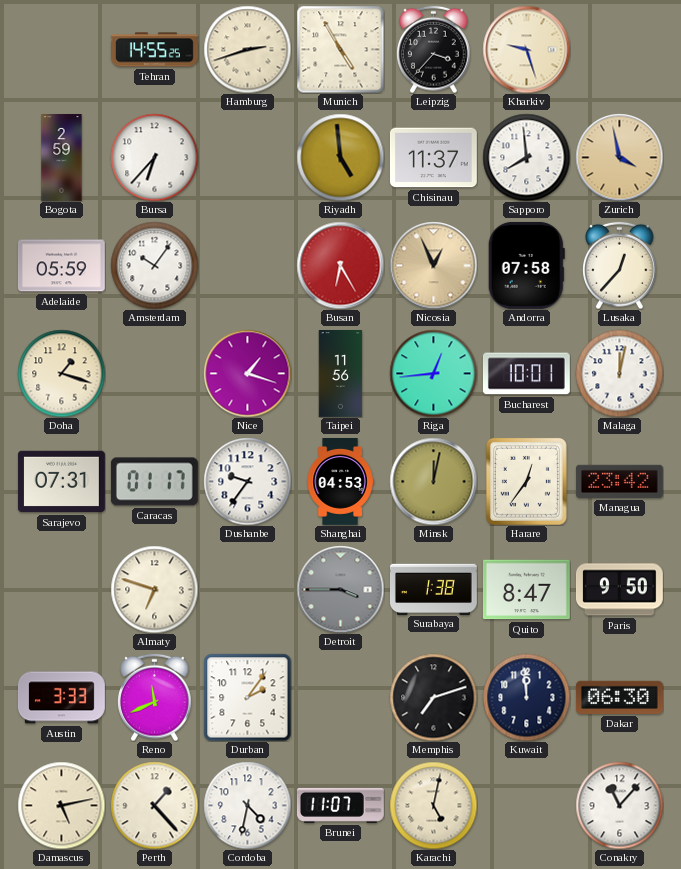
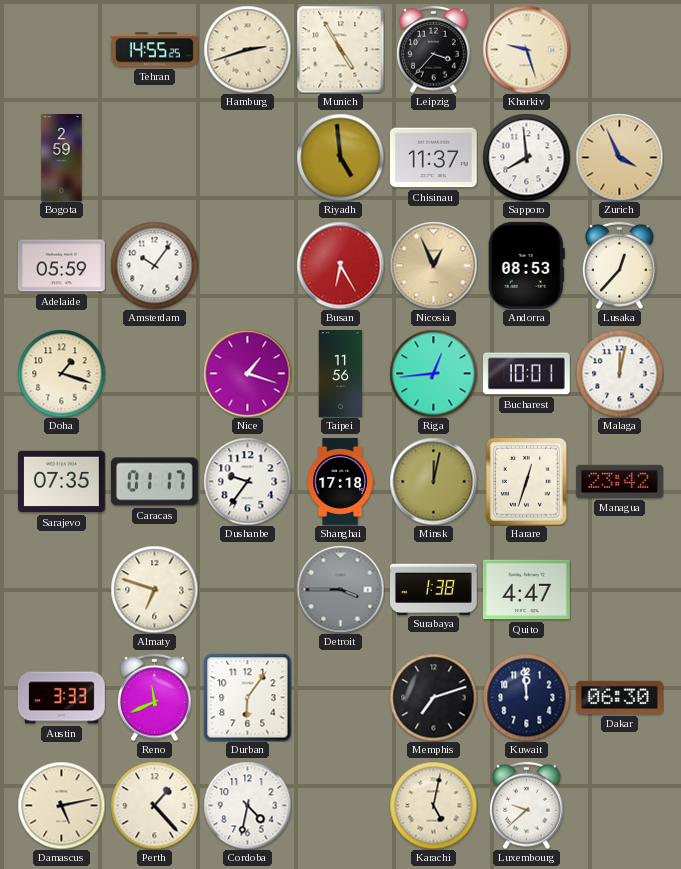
Bursa: 6:37 -> none (154, 157)
Zurich: 3:58 -> 3:56 (619, 157)
Andorra: 07:58 -> 08:53 (526, 265)
Sarajevo: 07:31 -> 07:35 (61, 482)
Shanghai: 04:53 -> 17:18 (340, 482)
Harare: 12:36 -> 12:33 (526, 481)
Quito: 8:47 -> 4:47 (526, 590)
Paris: 9:50 -> none (619, 590)
Durban: 2:06 -> 6:06 (247, 697)
Brunei: 11:07 -> none (340, 805)
Luxembourg: none -> 9:38 (527, 805)
Conakry: 11:07 -> none (619, 805)
